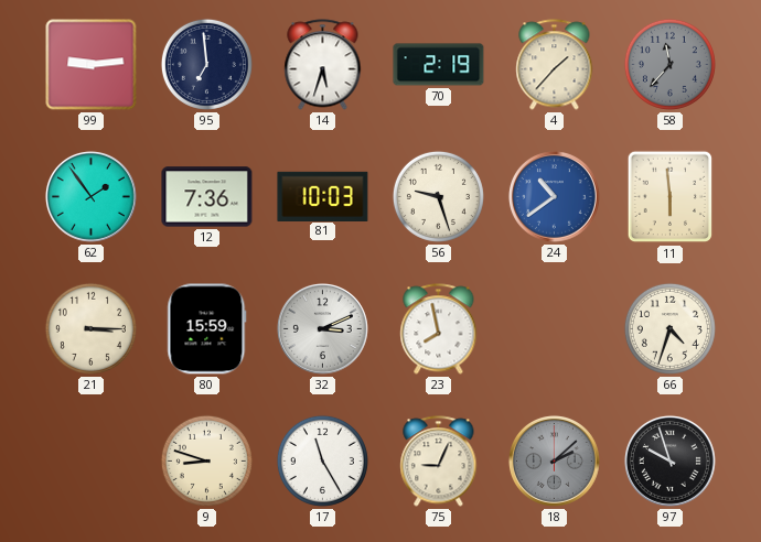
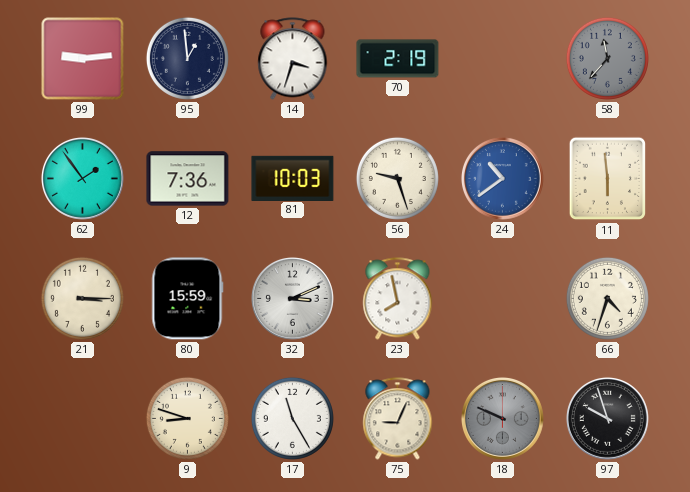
95: 6:59 -> 12:59 (187, 58)
14: 5:33 -> 3:33 (293, 59)
4: 1:37 -> none (555, 65)
18: 2:08 -> 9:49 (502, 418)
